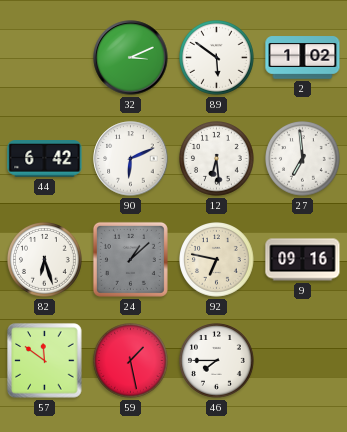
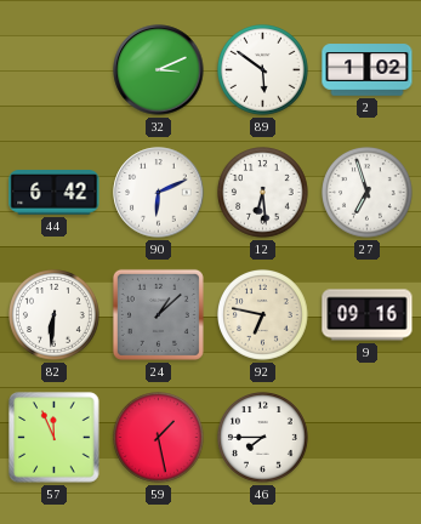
27: 6:59 -> 6:57 (368, 193)
82: 6:27 -> 6:31 (55, 315)
57: 11:51 -> 11:56 (55, 438)
